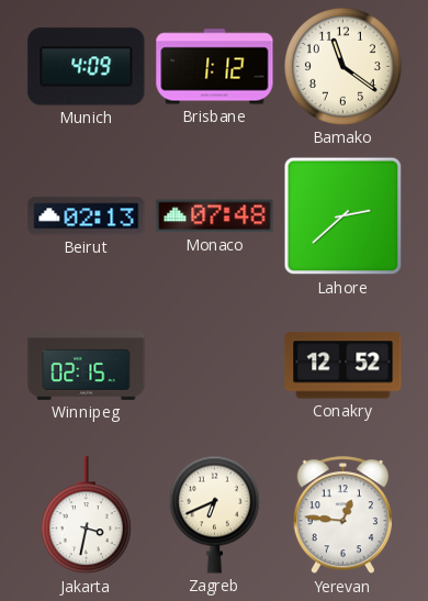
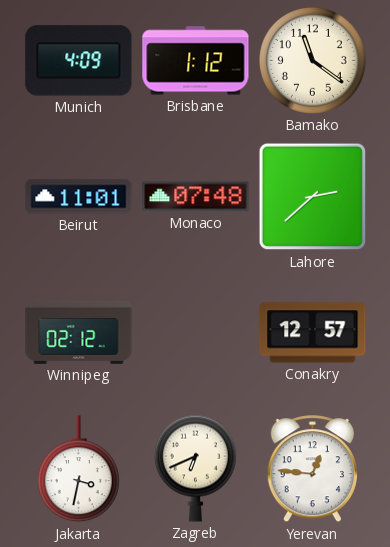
Beirut: 02:13 -> 11:01 (79, 197)
Winnipeg: 02:15 -> 02:12 (79, 332)
Conakry: 12:52 -> 12:57 (313, 333)
